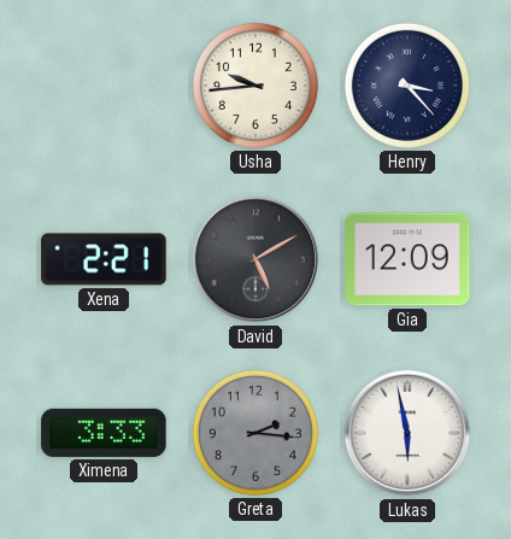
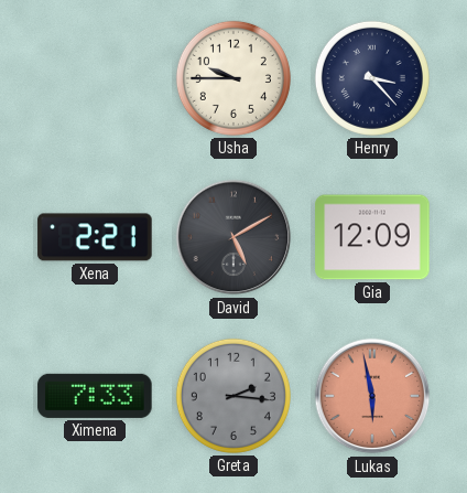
Usha: 9:44 -> 9:45 (233, 78)
Ximena: 3:33 -> 7:33 (95, 396)
Lukas dial: white -> salmon (372, 396)
